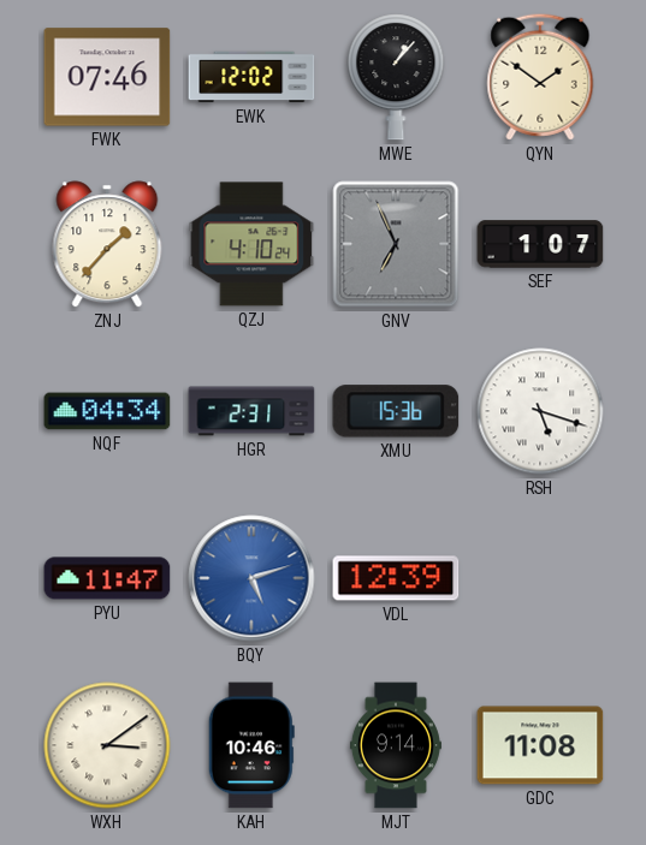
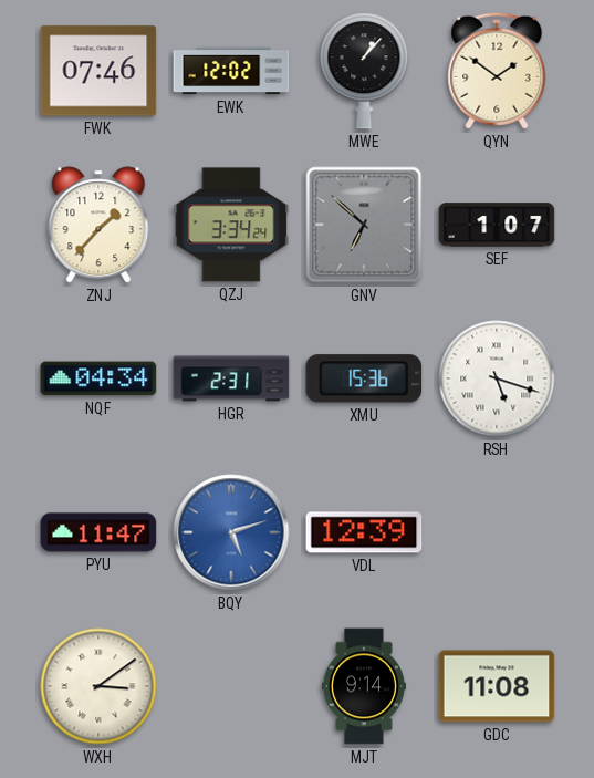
QZJ: 4:10 -> 3:34 (231, 225)
GNV: 6:56 -> 6:52 (364, 225)
KAH: 10:46 -> none (251, 745)
